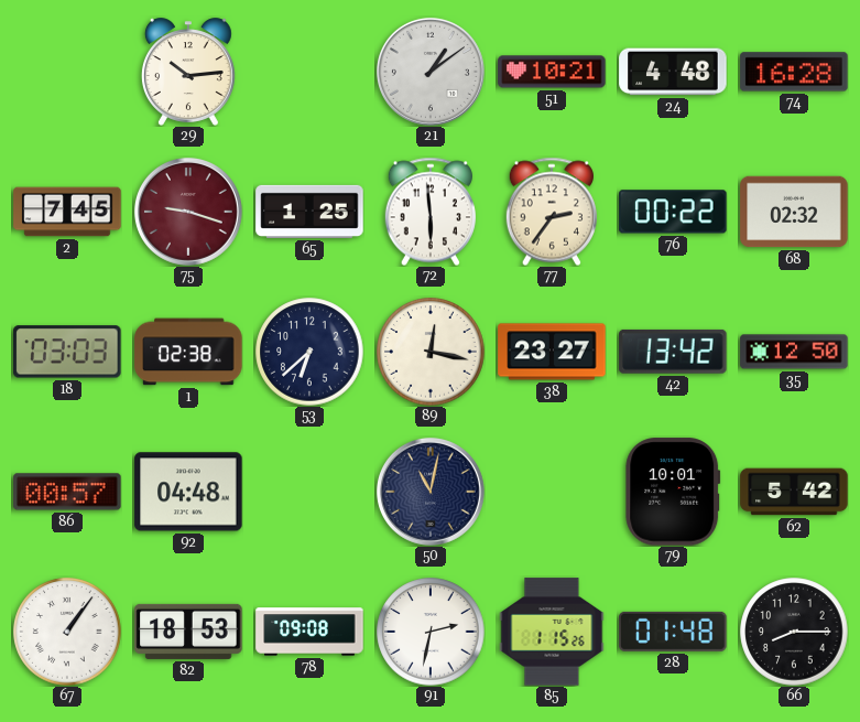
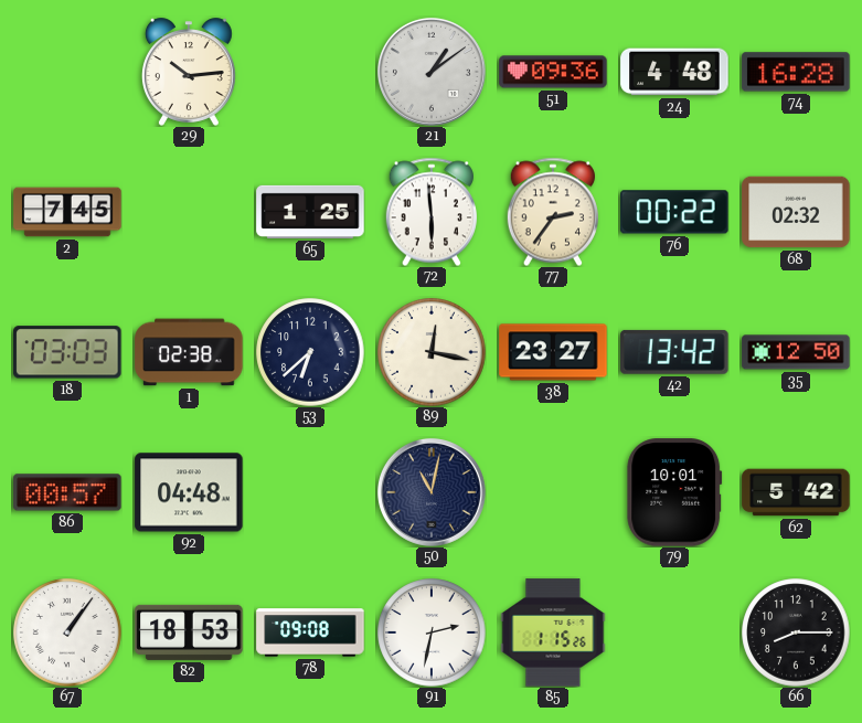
51: 10:21 -> 09:36 (553, 72)
75: 9:18 -> none (188, 212)
28: 01:48 -> none (673, 632)
